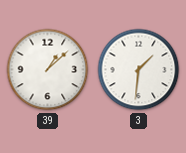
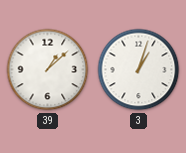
3: 1:31 -> 1:03 (139, 70)
